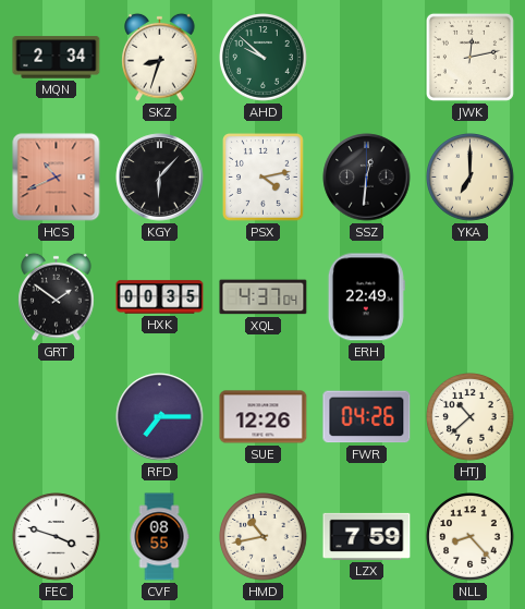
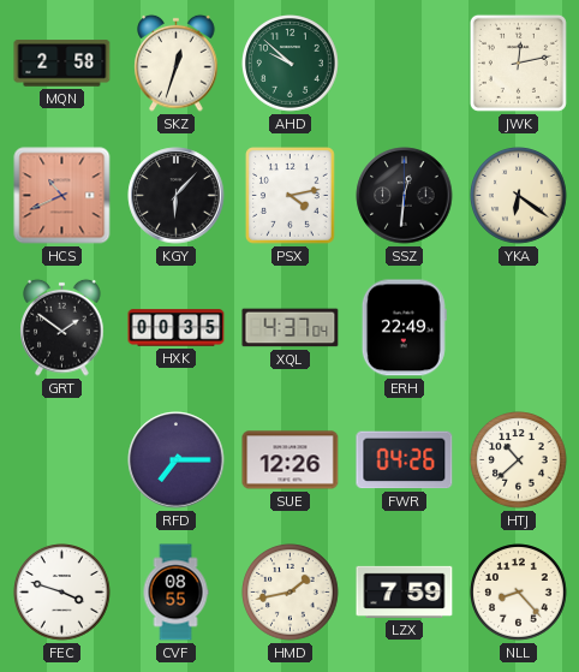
MQN: 2:34 -> 2:58 (62, 64)
SKZ: 8:33 -> 12:33 (177, 63)
YKA: 7:00 -> 6:21 (519, 196)
HMD: 10:43 -> 1:43 (291, 593)
